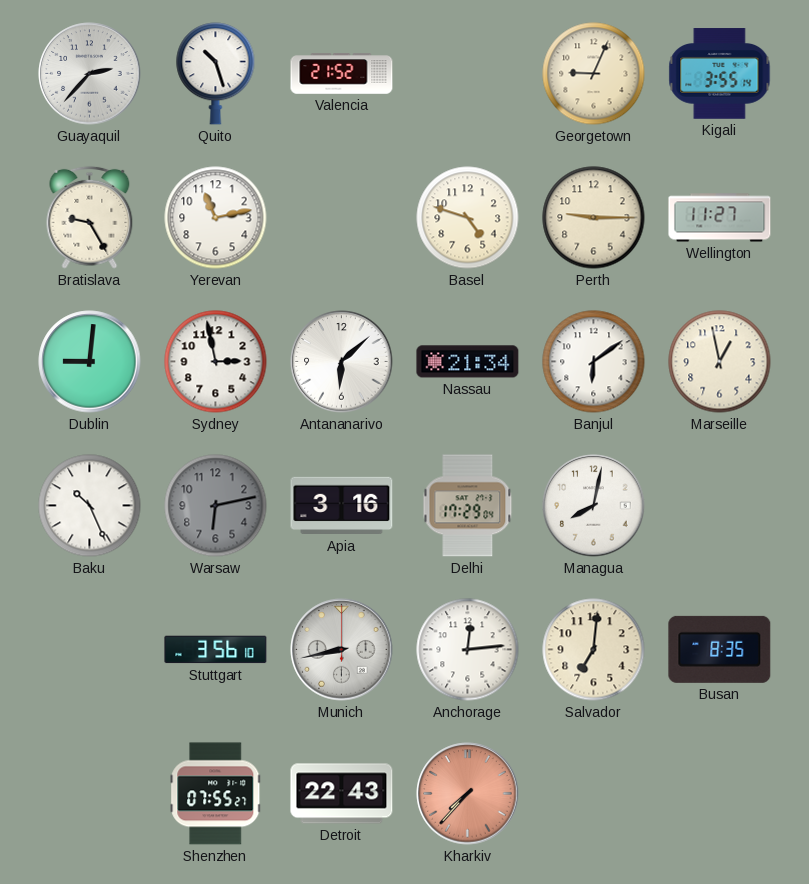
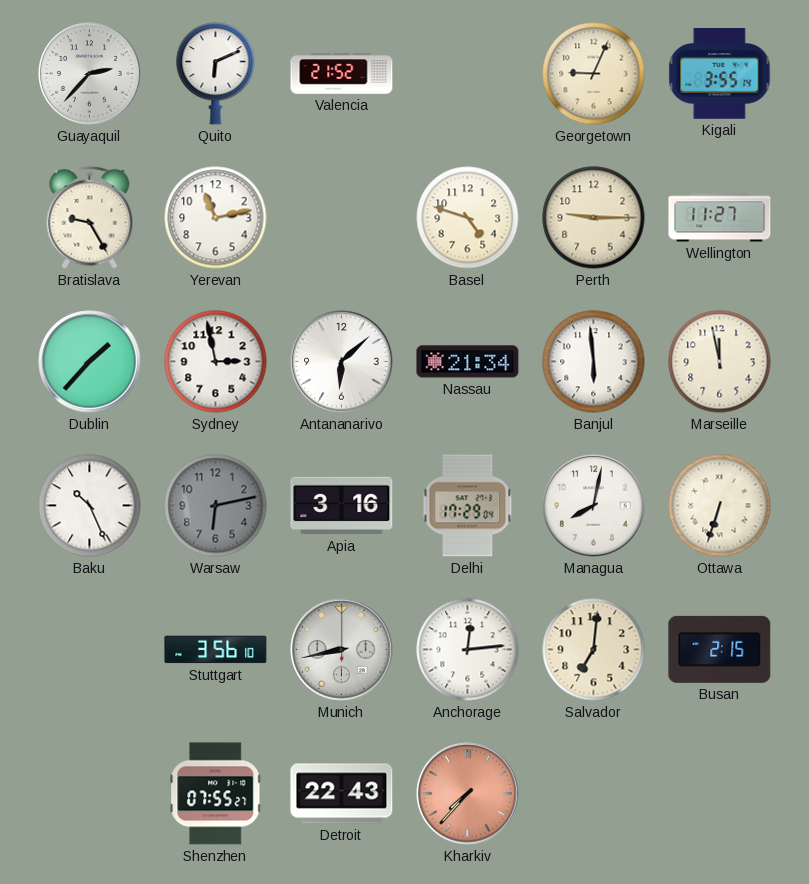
Quito: 10:27 -> 6:11 (216, 74)
Dublin: 9:01 -> 1:37 (90, 362)
Banjul: 6:09 -> 5:59 (594, 362)
Marseille: 12:58 -> 11:58 (720, 362)
Ottawa: none -> 6:33 (720, 506)
Busan: 8:35 -> 2:15 (720, 649)
